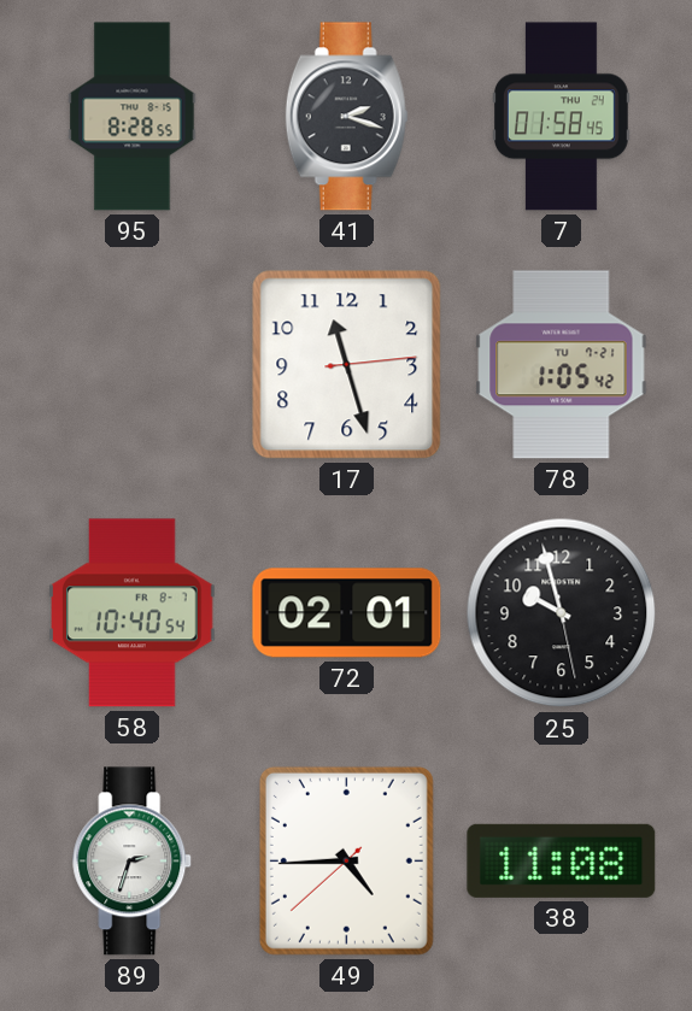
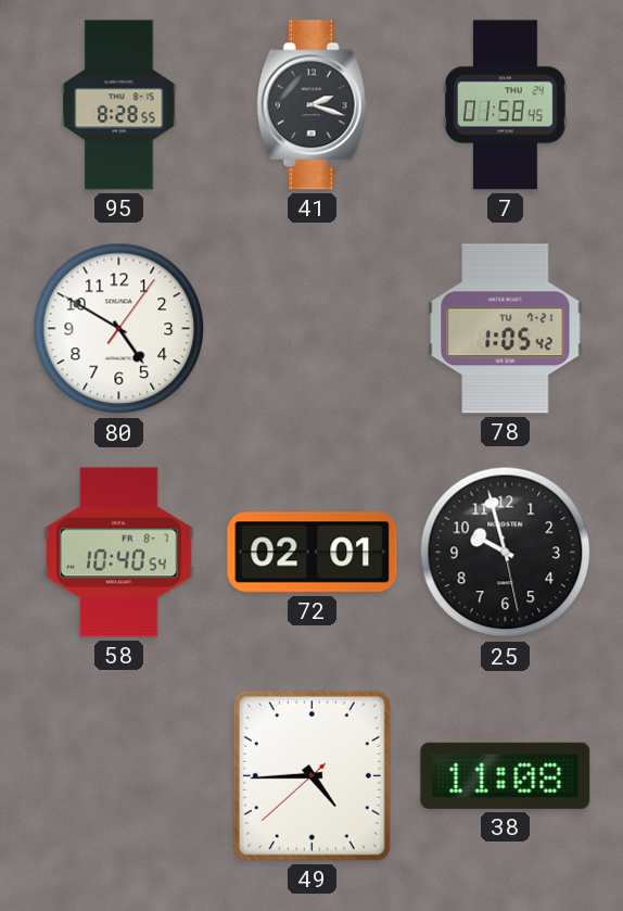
80: none -> 4:50 (119, 329)
17: 11:27 -> none (347, 365)
89: 2:33 -> none (133, 862)
